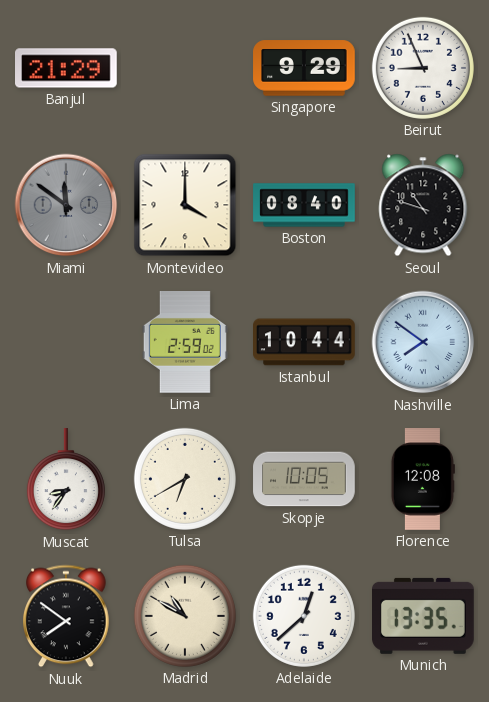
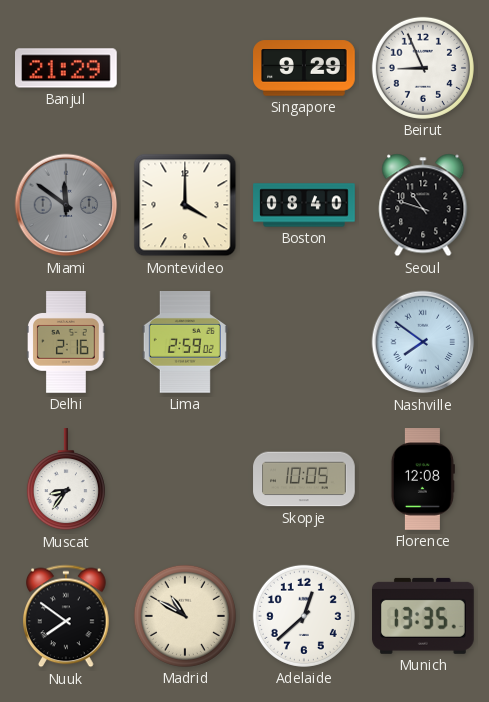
Delhi: none -> 2:16 (67, 342)
Istanbul: 10:44 -> none (304, 342)
Tulsa: 6:40 -> none (185, 479)
